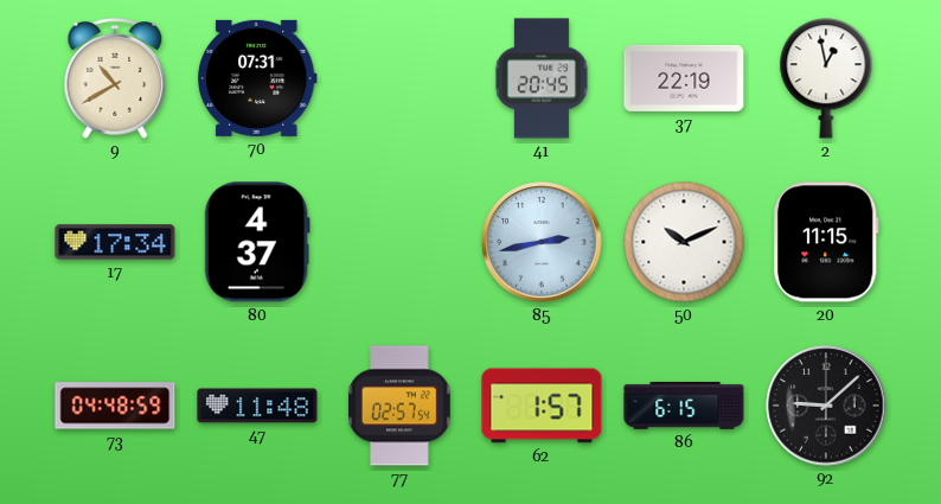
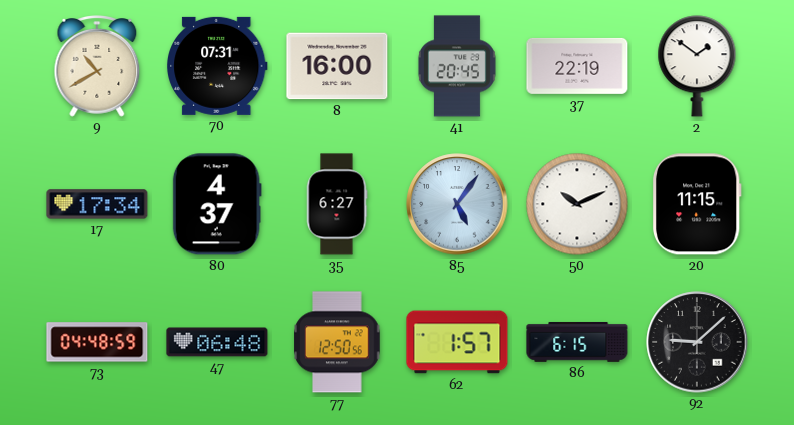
8: none -> 16:00 (337, 66)
2: 12:58 -> 1:51 (697, 66)
35: none -> 6:27 (337, 204)
85: 2:43 -> 5:06 (457, 204)
47: 11:48 -> 06:48 (217, 342)
77: 02:57 -> 12:50 (337, 342)
